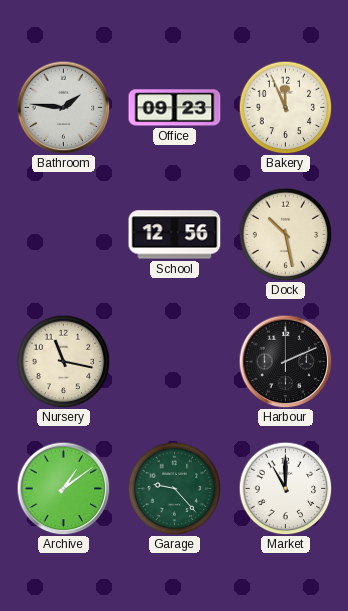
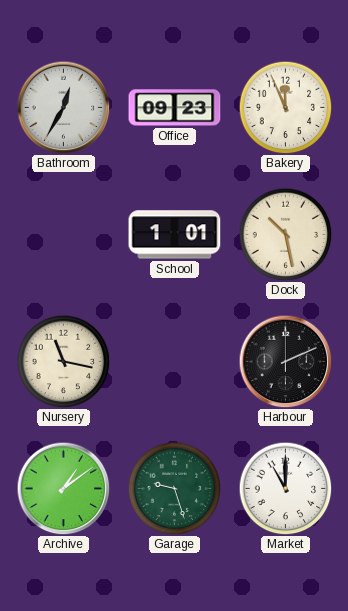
Bathroom: 1:46 -> 12:35 (63, 107)
School: 12:56 -> 1:01 (175, 235)
Garage: 9:23 -> 9:27 (174, 488)
